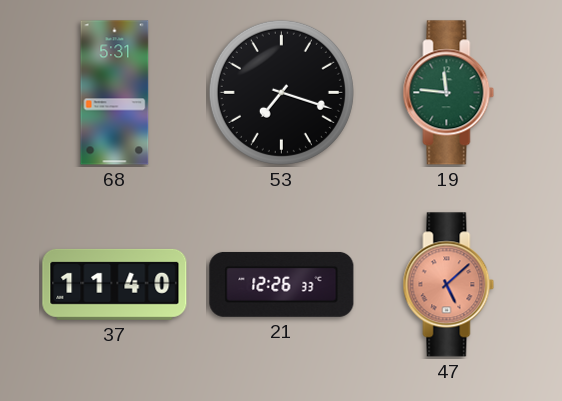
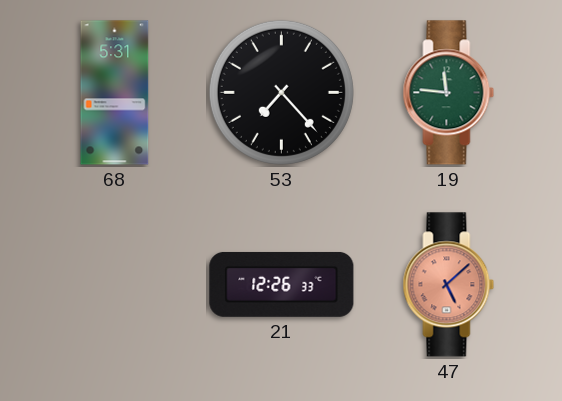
53: 7:18 -> 7:23 (281, 92)
37: 11:40 -> none (115, 284)
